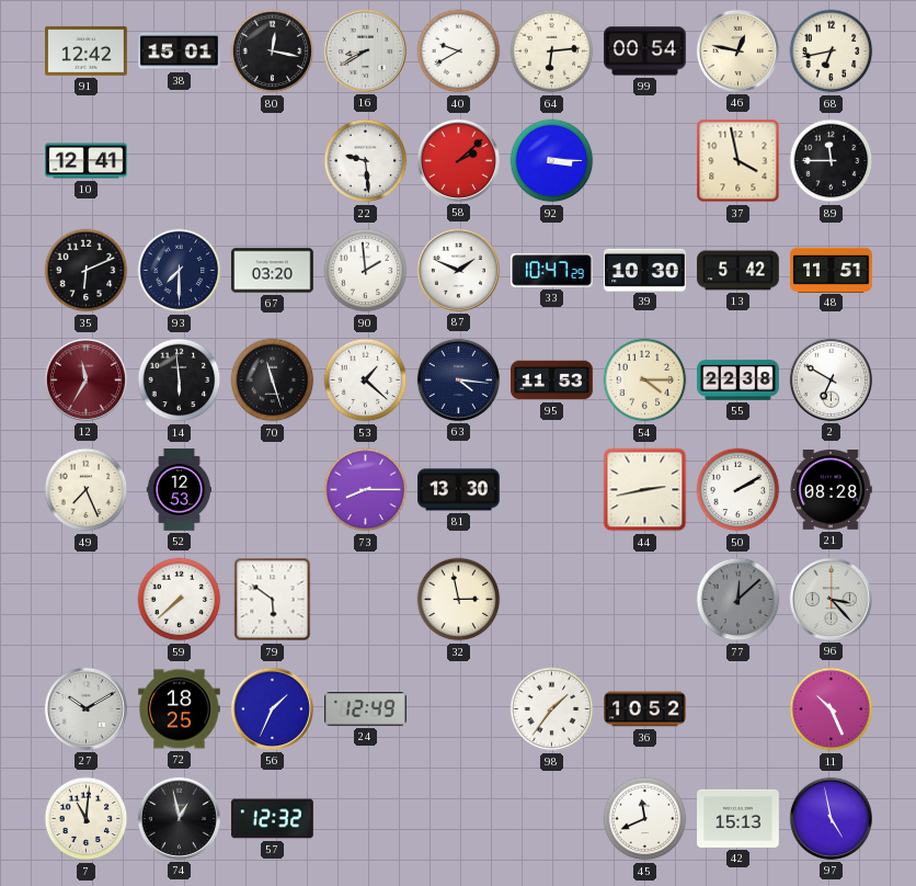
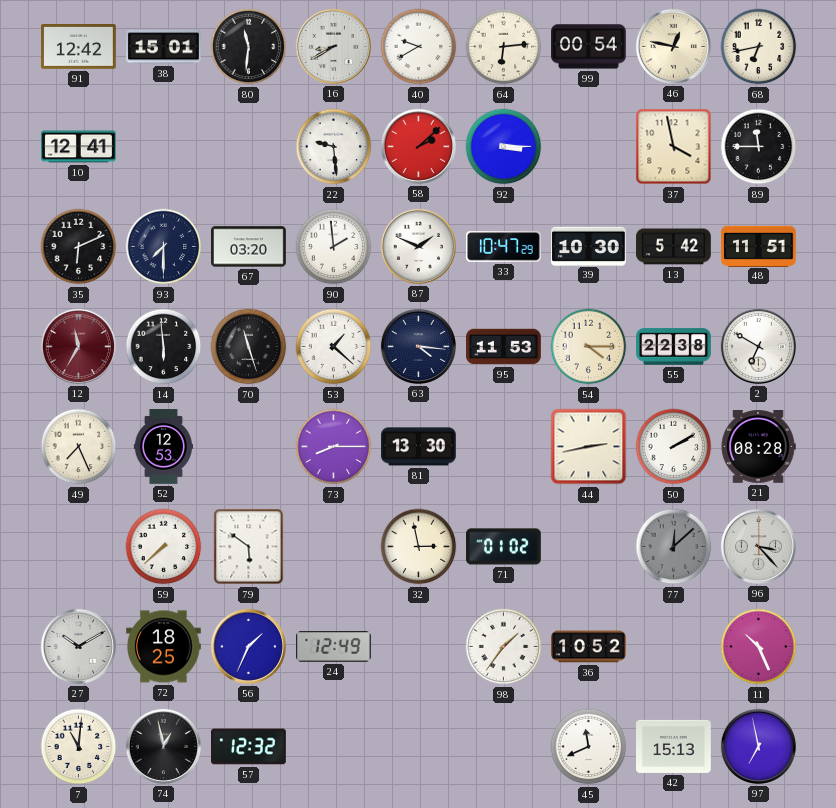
80: 12:17 -> 11:31 (249, 47)
71: none -> 01:02 (504, 547)
97: 4:58 -> 6:58 (758, 746)
